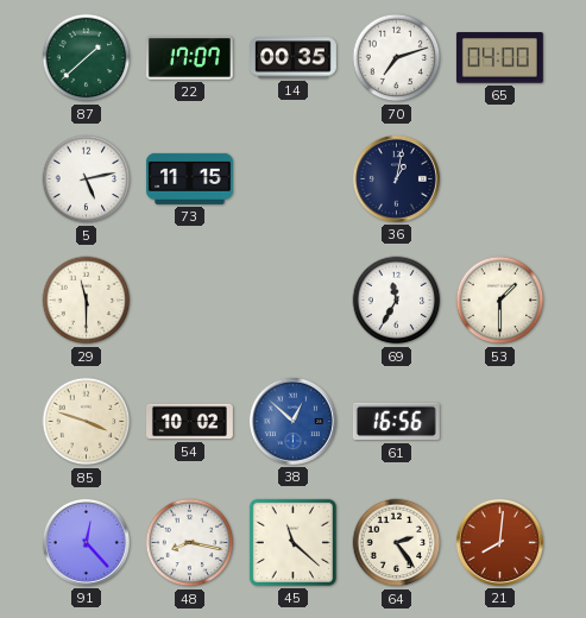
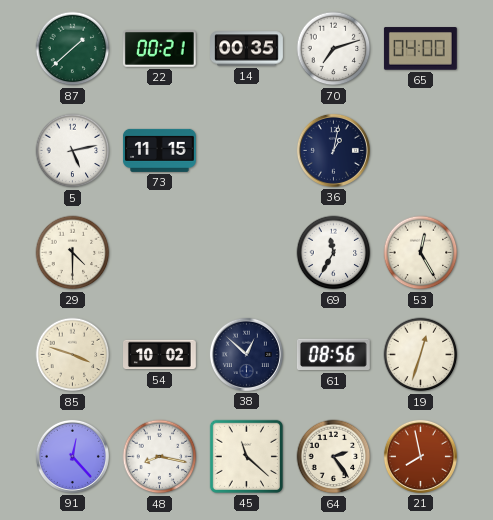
22: 17:07 -> 00:21 (159, 49)
29: 11:30 -> 4:30 (73, 253)
53: 1:30 -> 12:25 (421, 253)
38 dial: blue -> navy (246, 354)
61: 16:56 -> 08:56 (333, 355)
19: none -> 12:33 (421, 355)
21: 8:01 -> 7:58 (420, 456)
